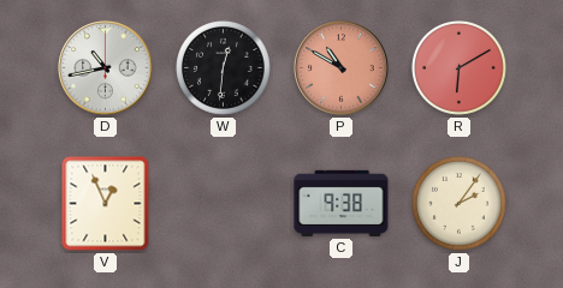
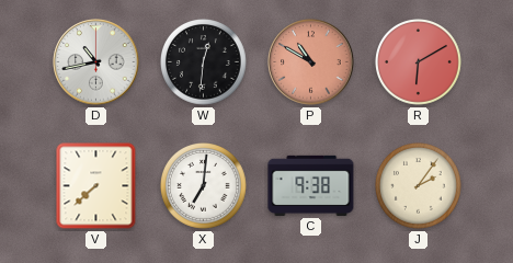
V: 12:56 -> 7:38 (96, 186)
X: none -> 7:01 (204, 186)
